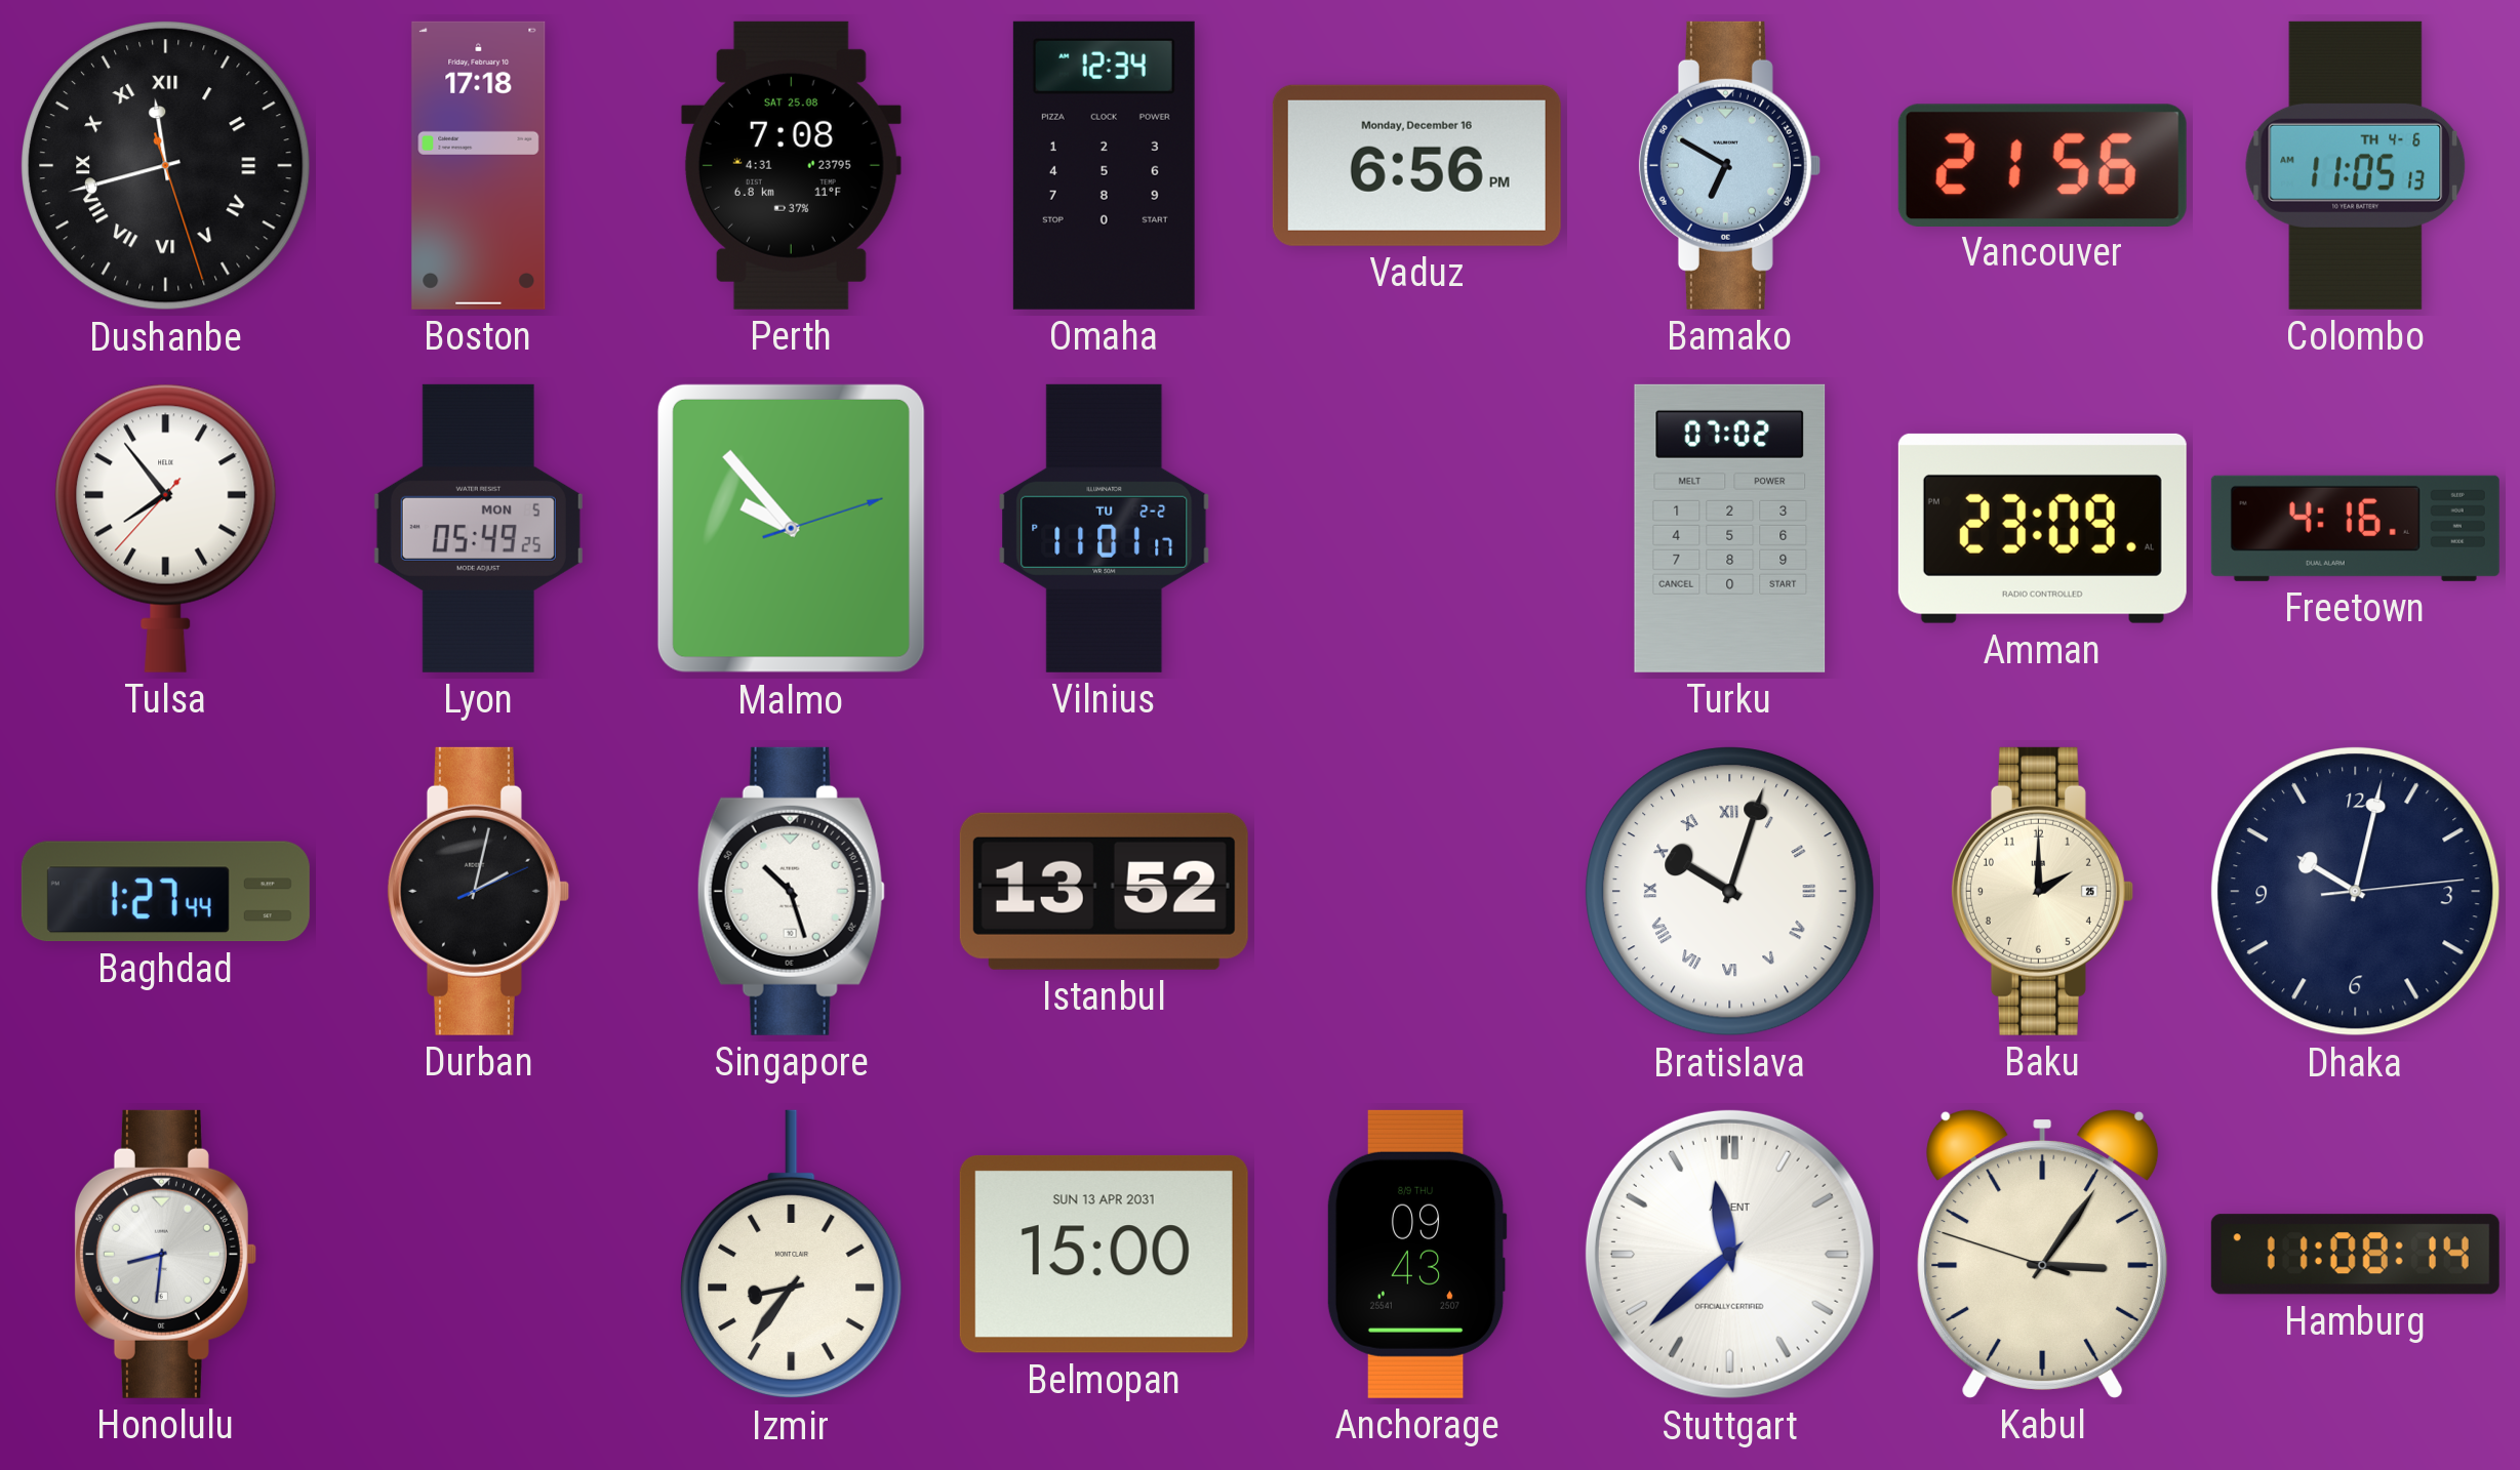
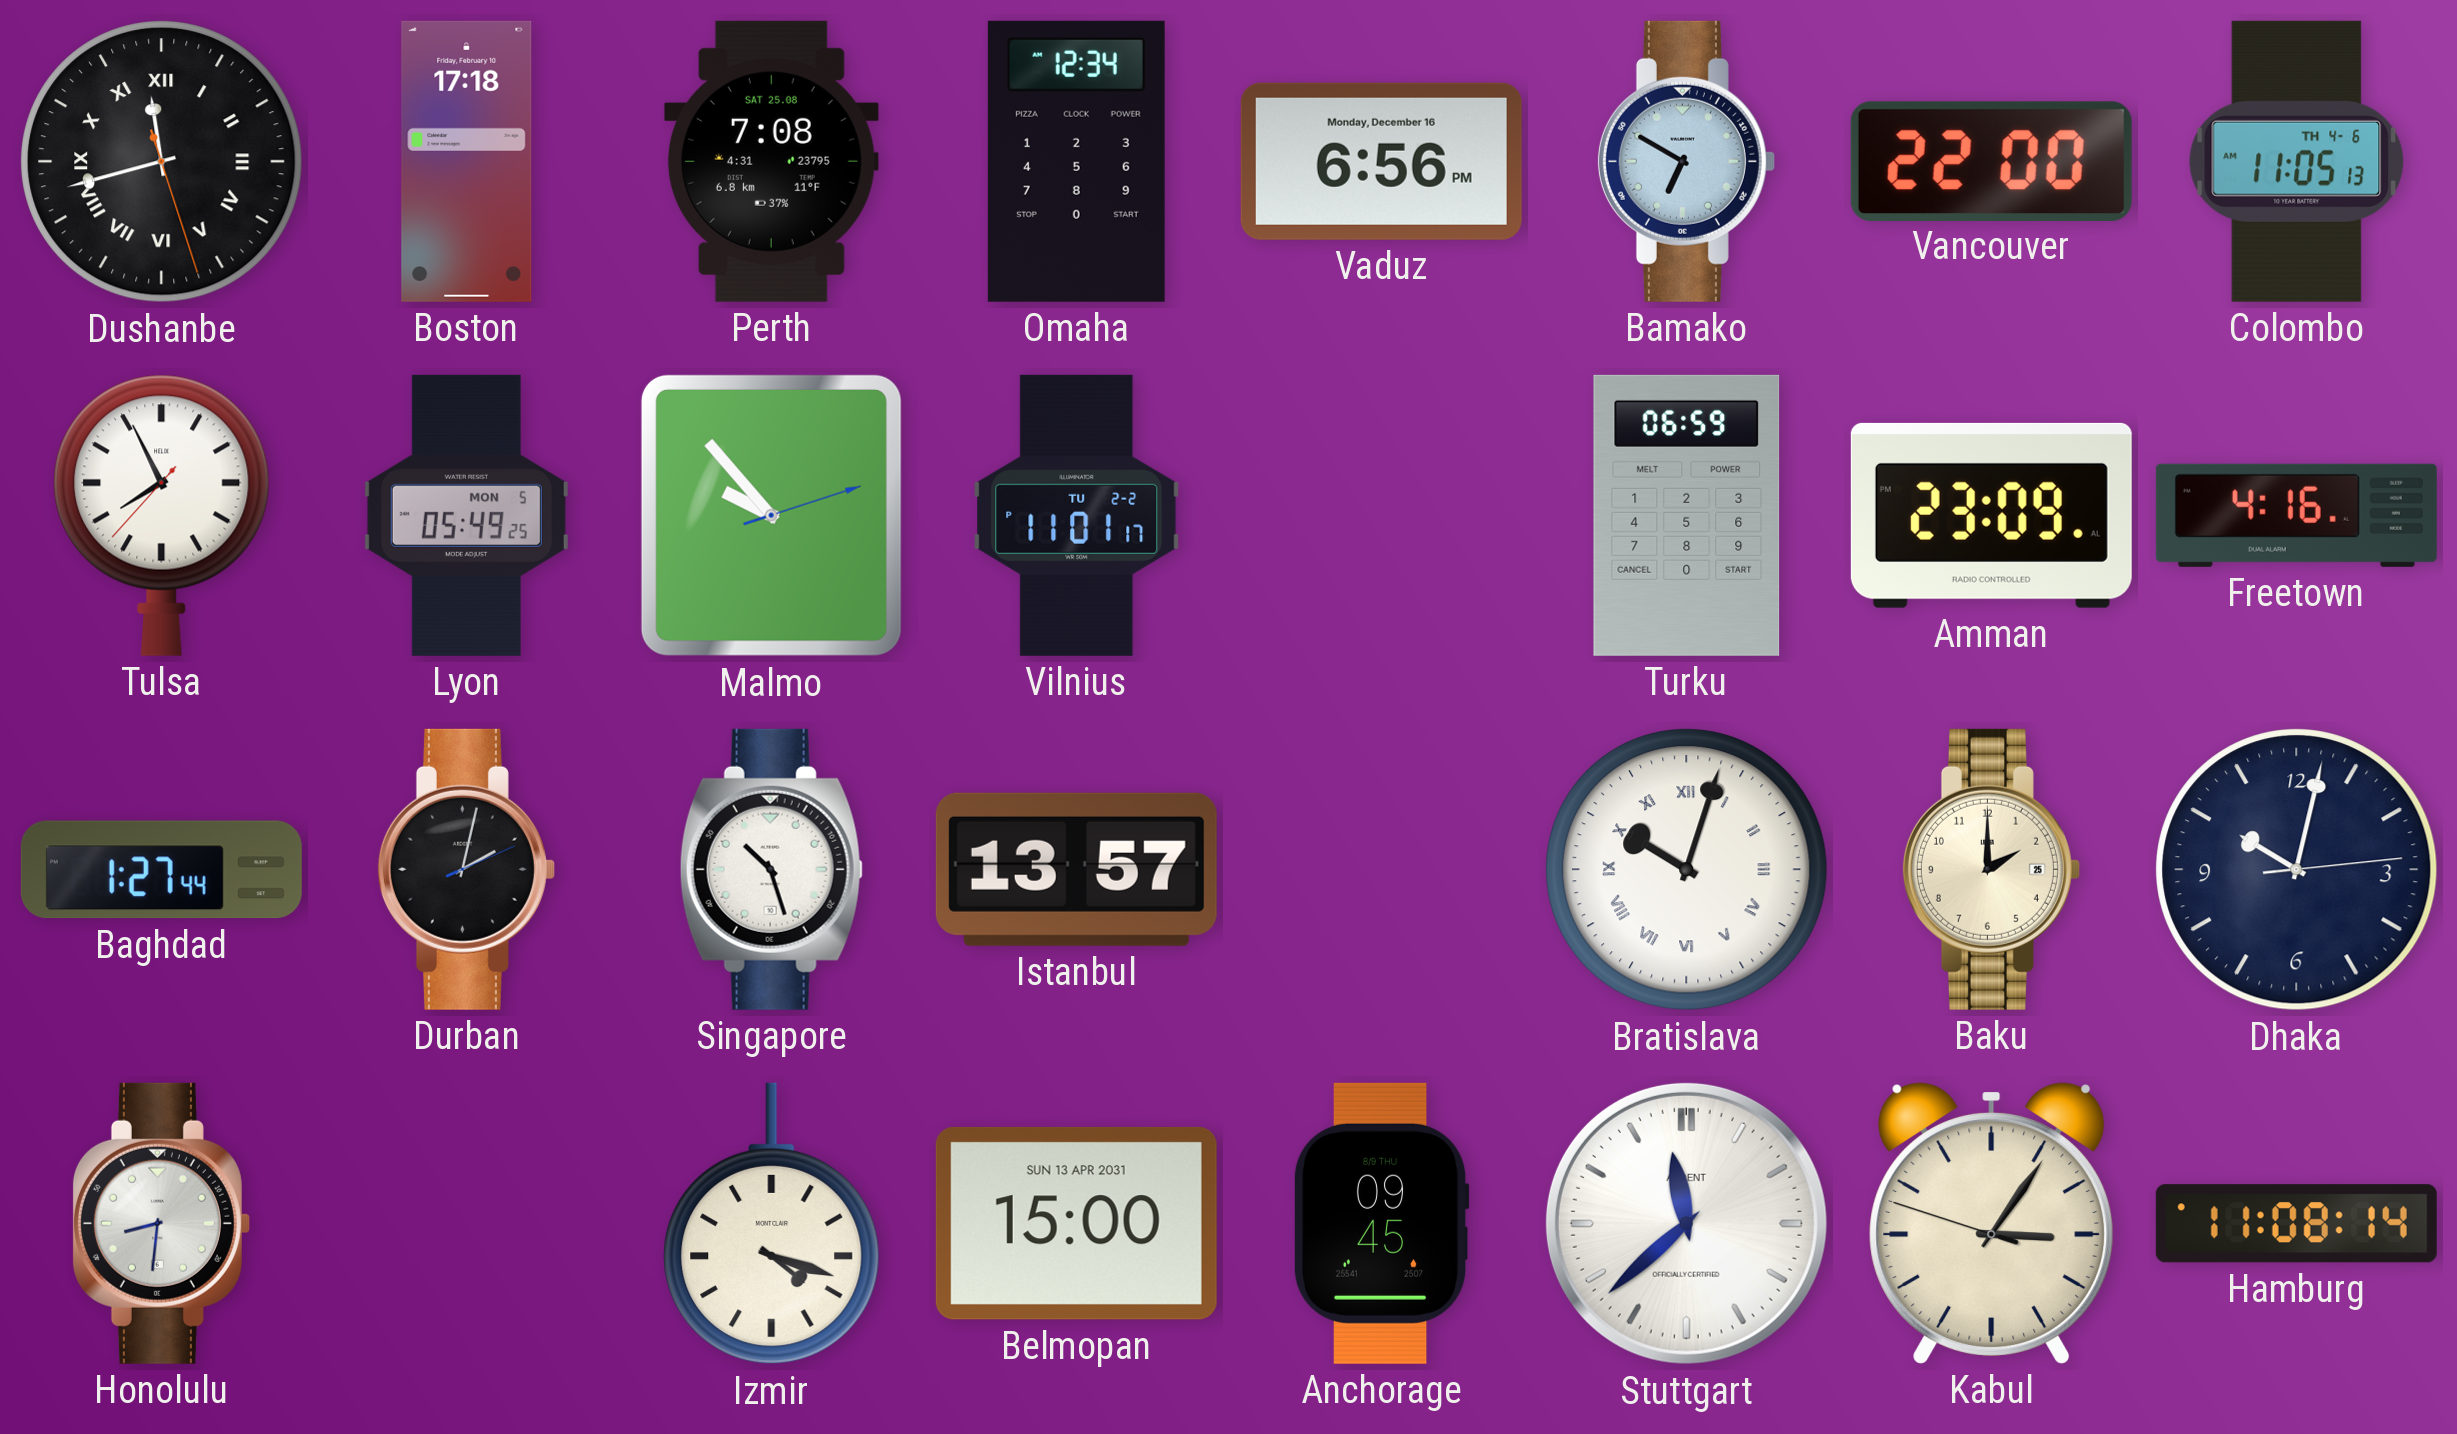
Vancouver: 21:56 -> 22:00 (1991, 161)
Tulsa: 7:53 -> 7:55 (162, 515)
Turku: 07:02 -> 06:59 (1687, 515)
Istanbul: 13:52 -> 13:57 (1076, 869)
Izmir: 8:36 -> 4:18 (772, 1224)
Anchorage: 09:43 -> 09:45 (1381, 1223)
